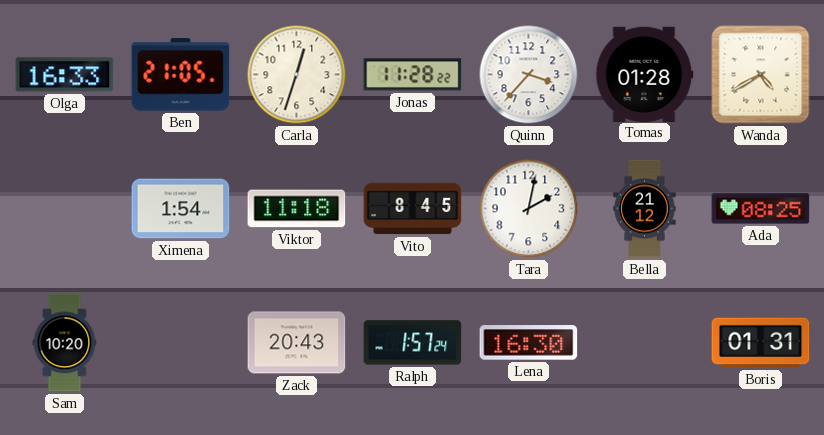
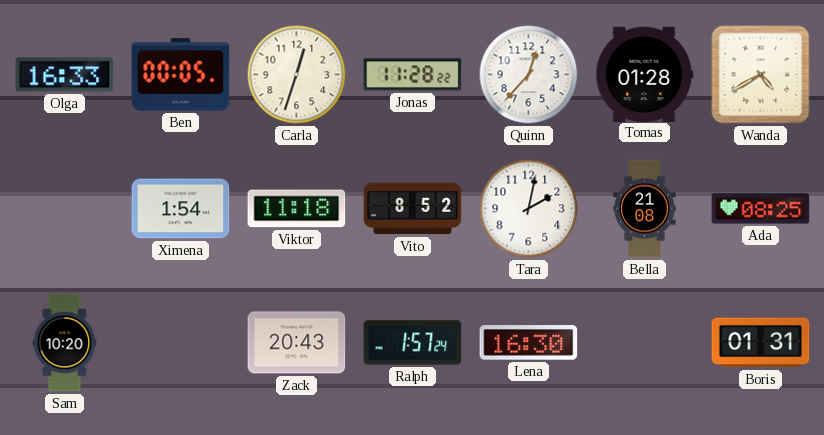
Ben: 21:05 -> 00:05 (181, 75)
Quinn: 3:37 -> 12:37 (529, 75)
Vito: 8:45 -> 8:52 (413, 209)
Bella: 21:12 -> 21:08 (645, 209)
